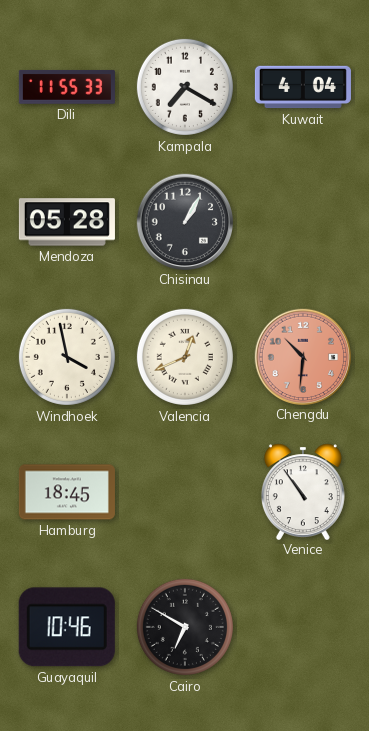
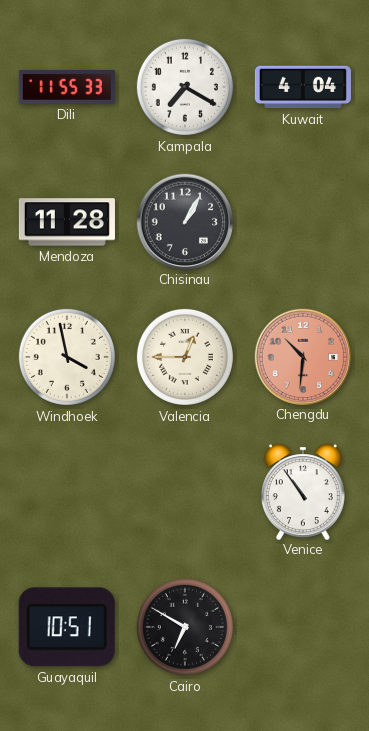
Mendoza: 05:28 -> 11:28 (67, 222)
Valencia: 12:41 -> 12:45 (185, 357)
Hamburg: 18:45 -> none (67, 492)
Guayaquil: 10:46 -> 10:51 (67, 627)
